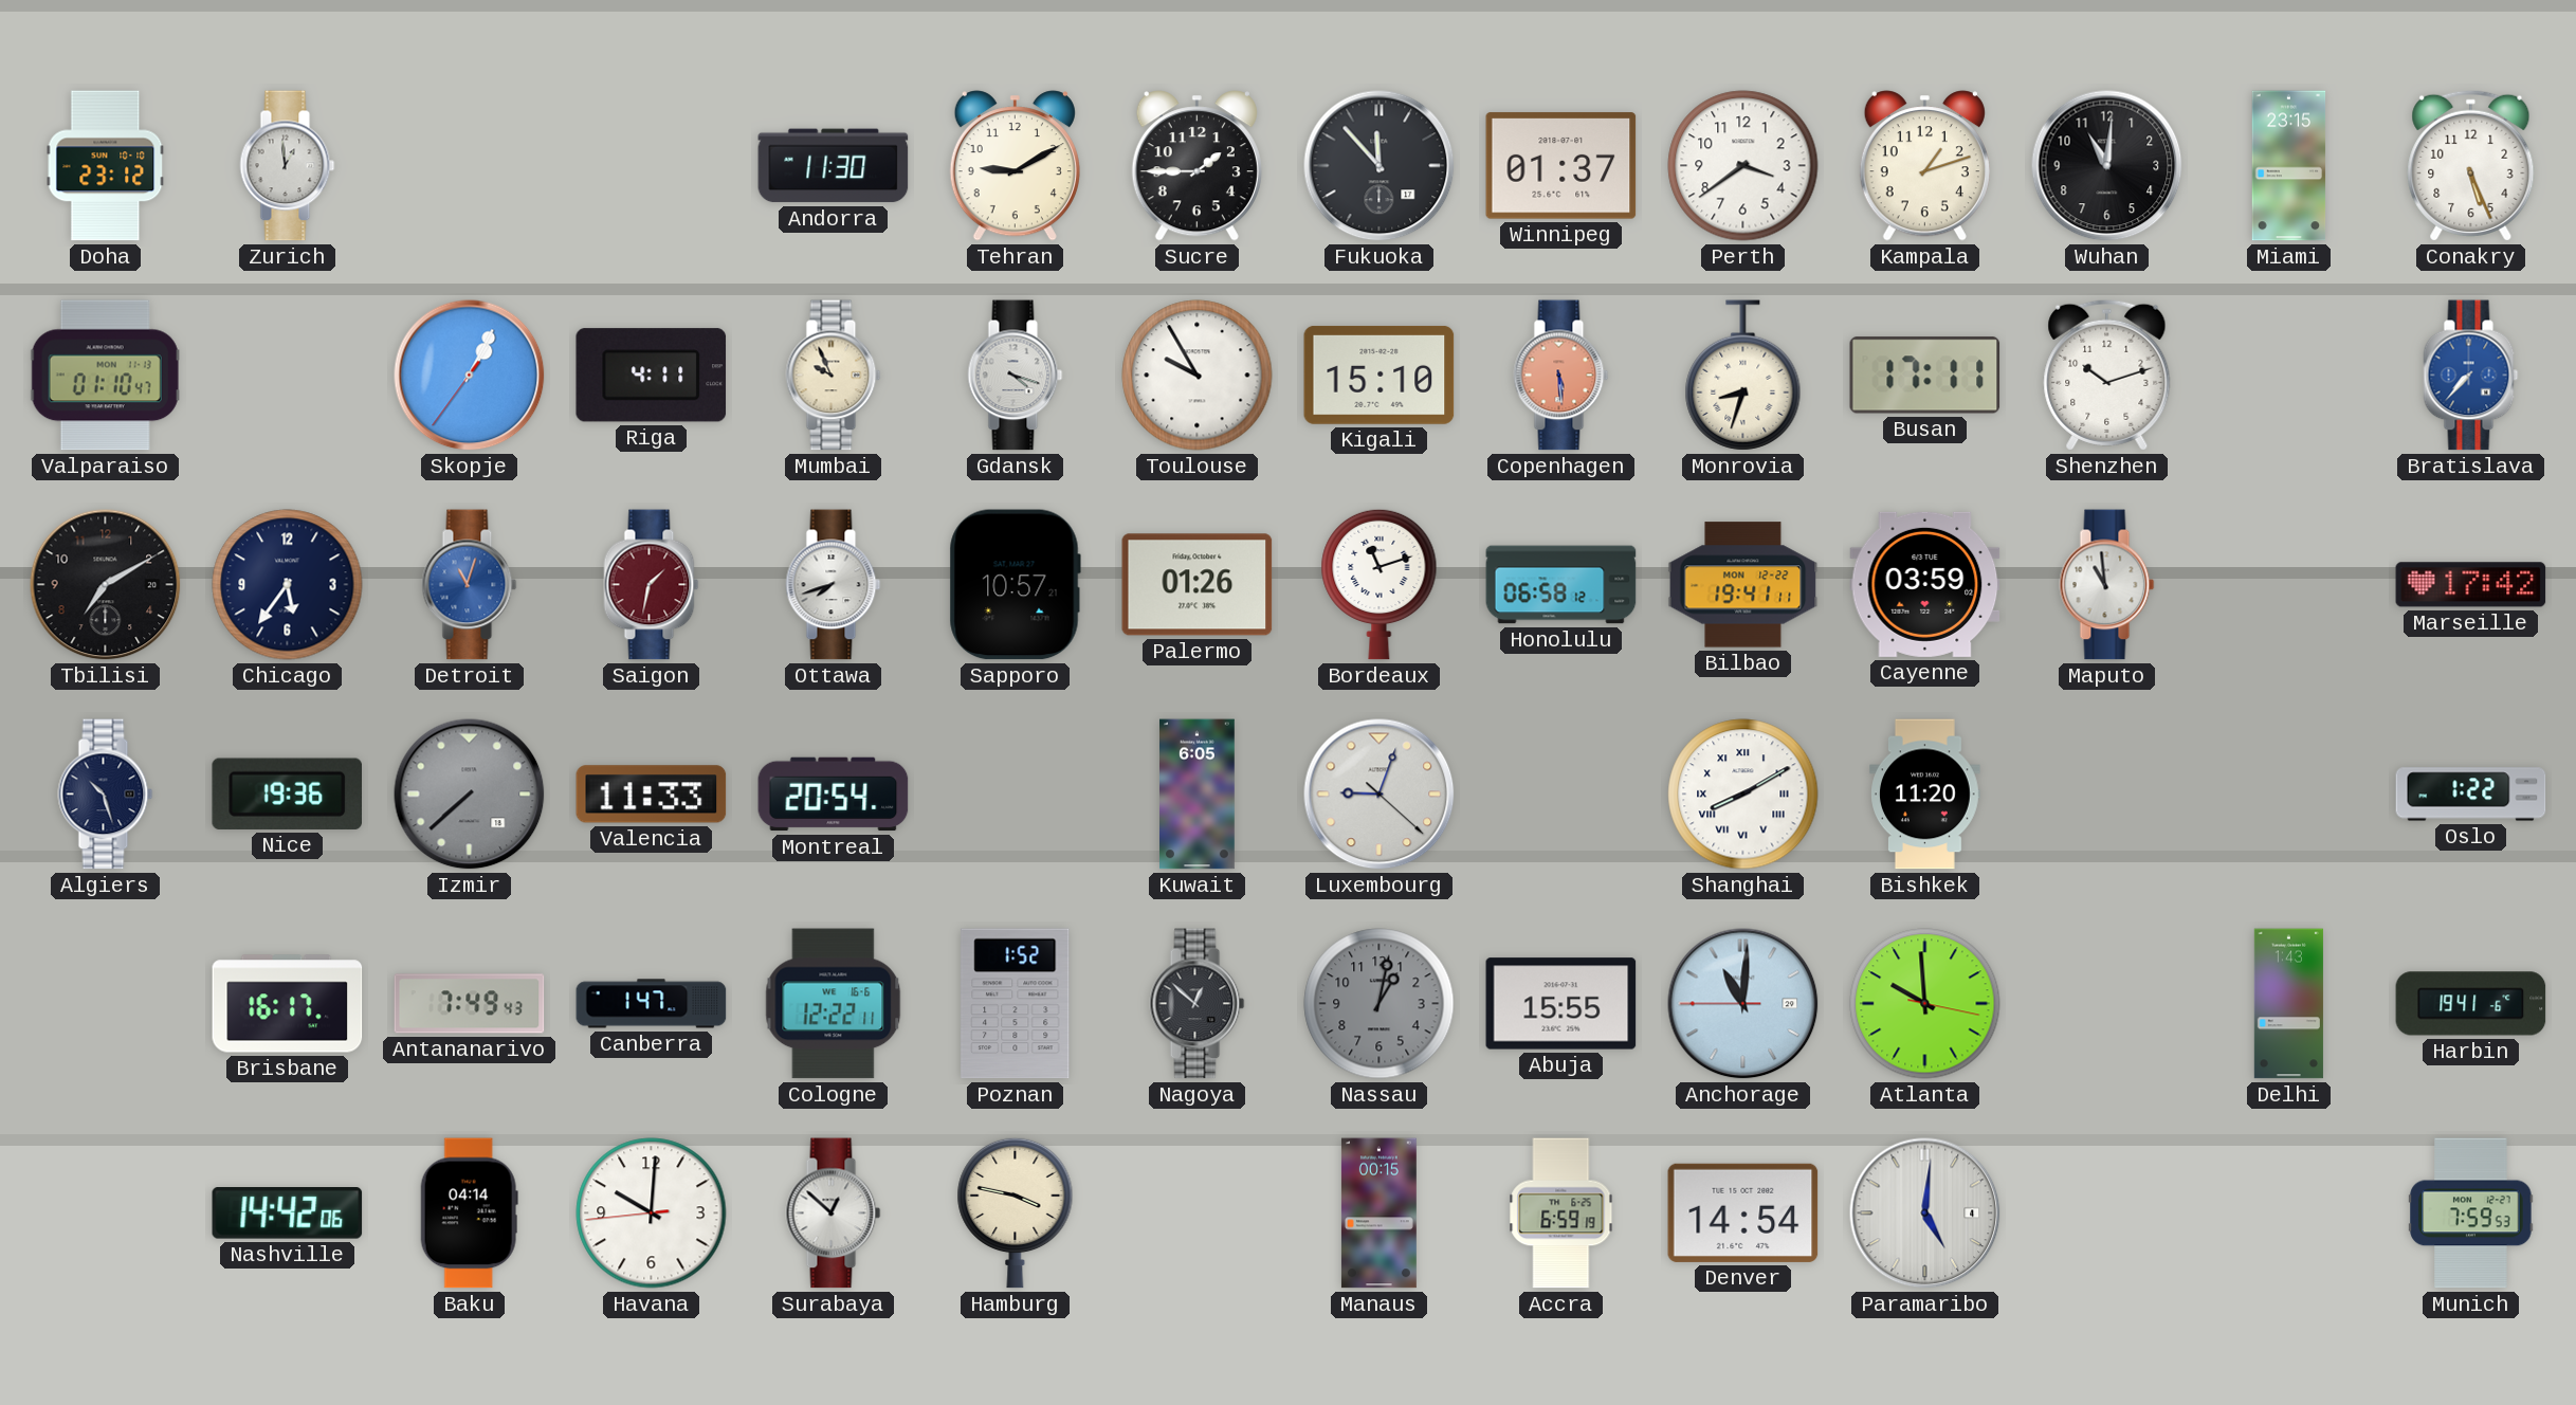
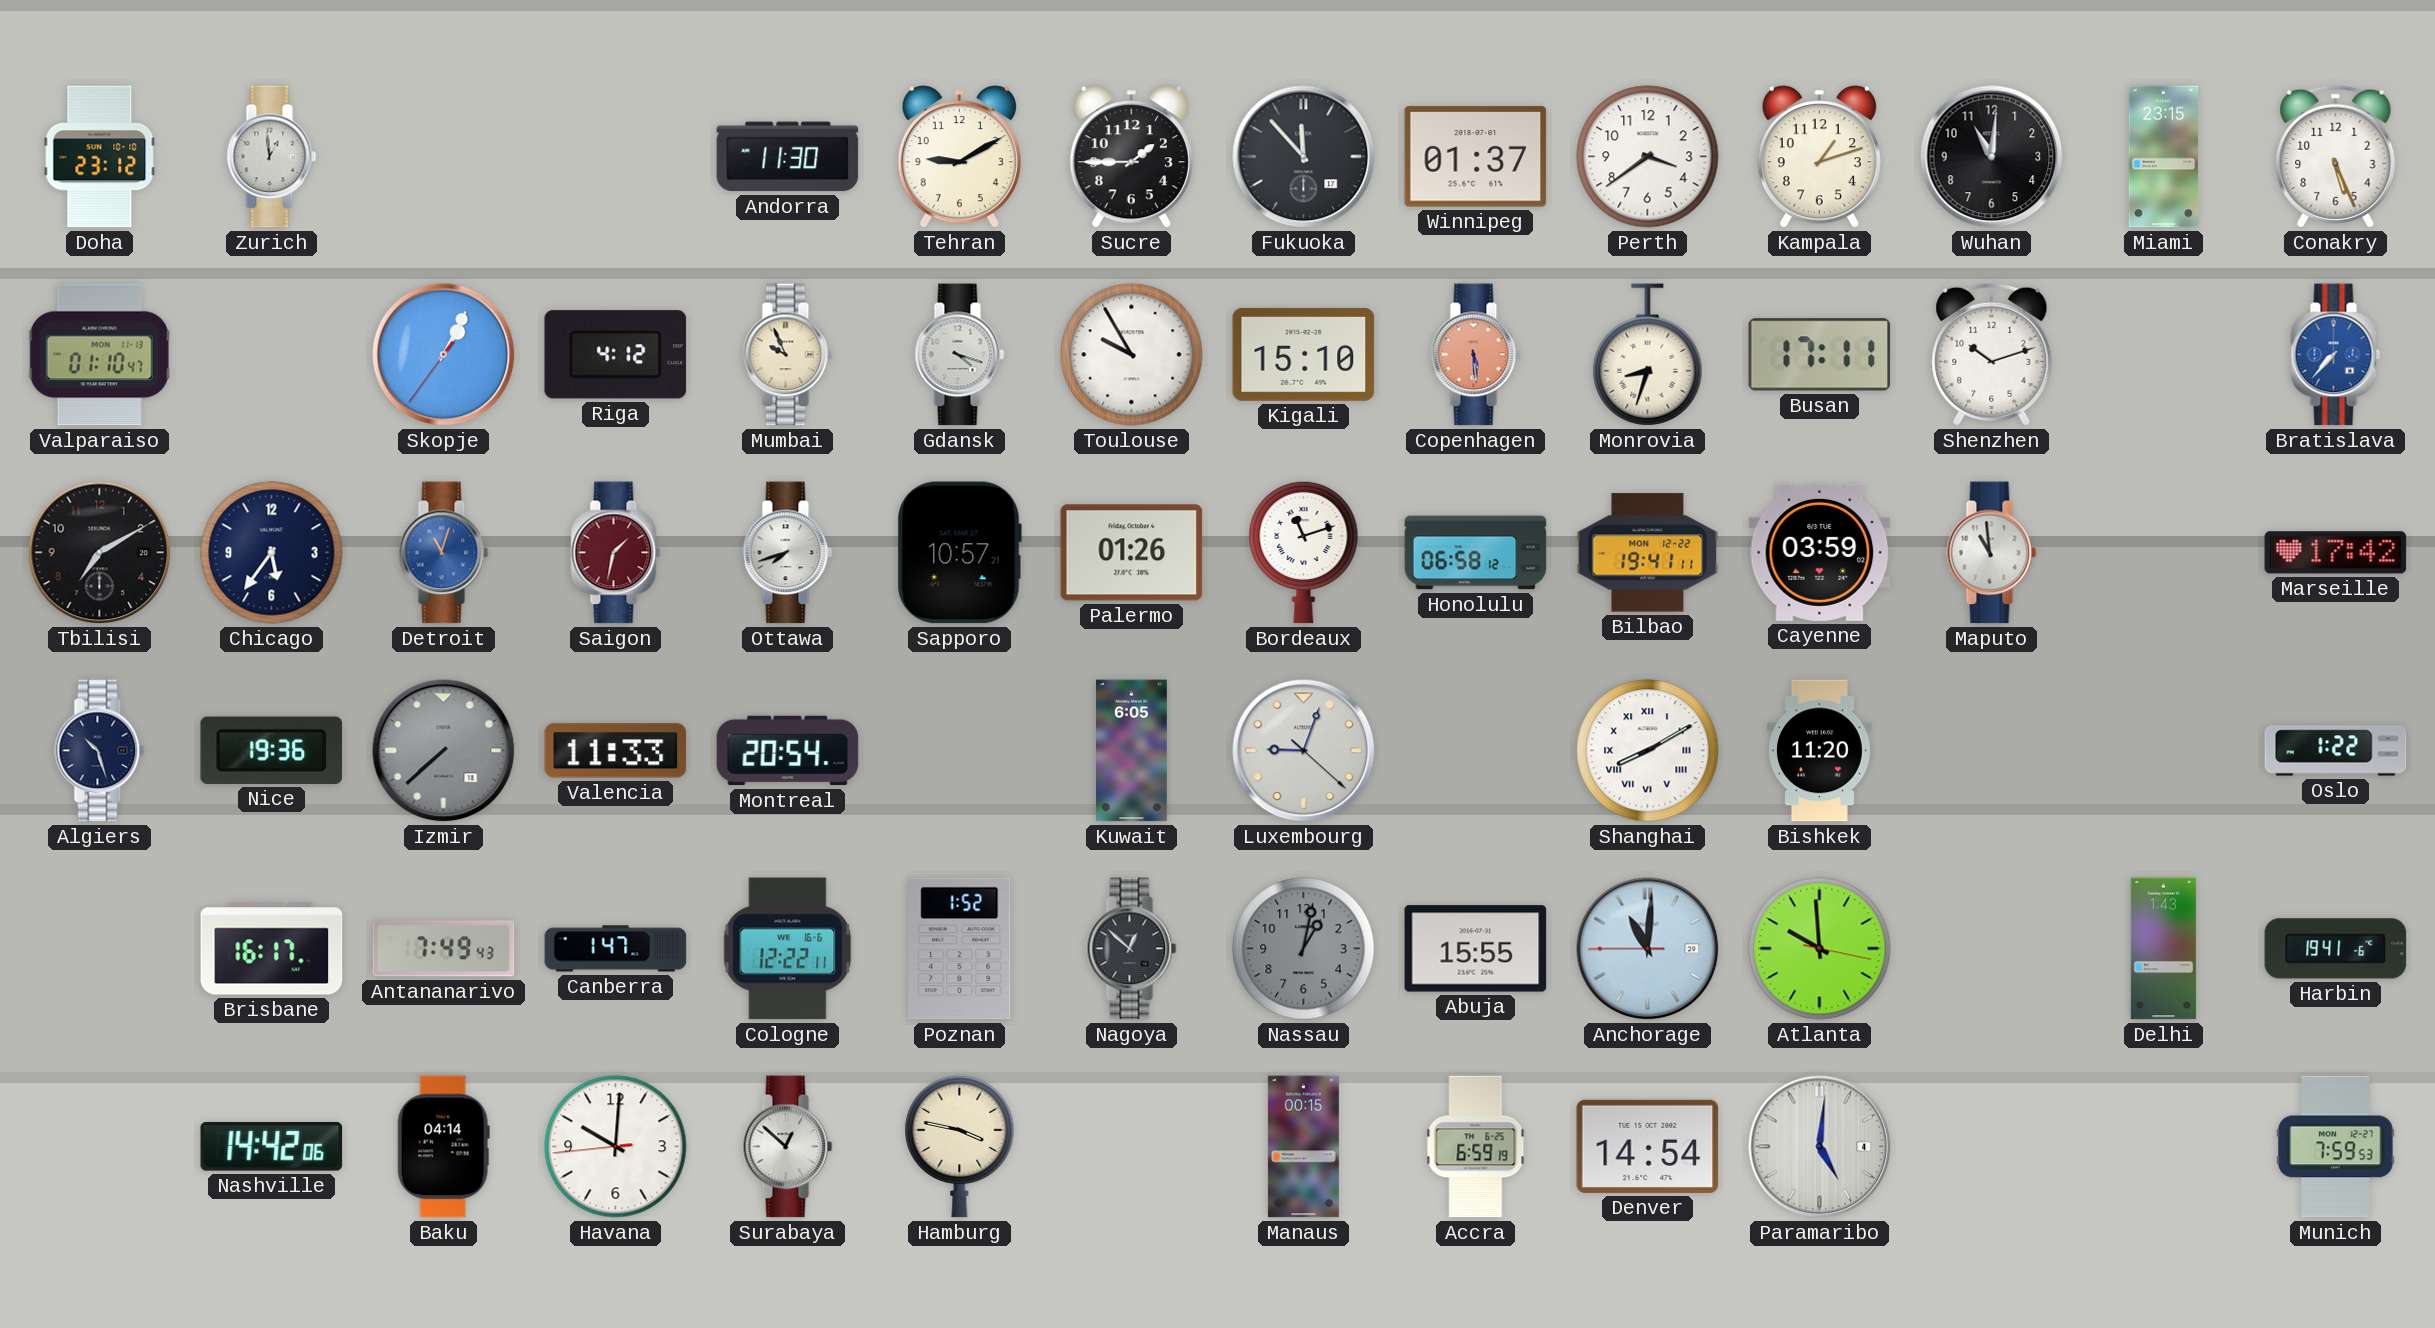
Riga: 4:11 -> 4:12 (616, 355)
